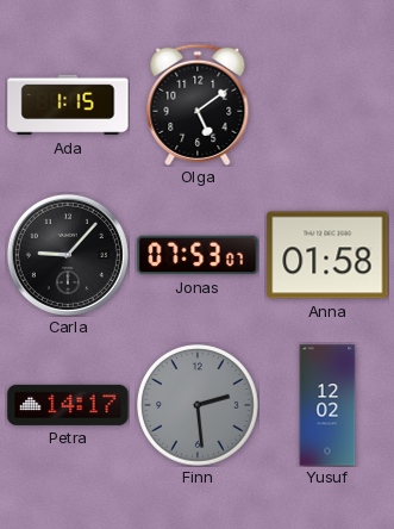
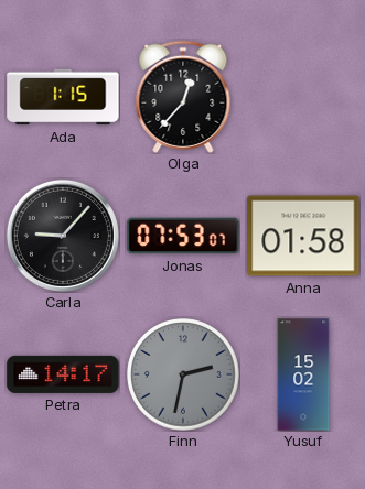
Olga: 5:09 -> 12:37 (183, 97)
Finn: 2:29 -> 2:32 (183, 374)
Yusuf: 12:02 -> 15:02 (303, 374)
